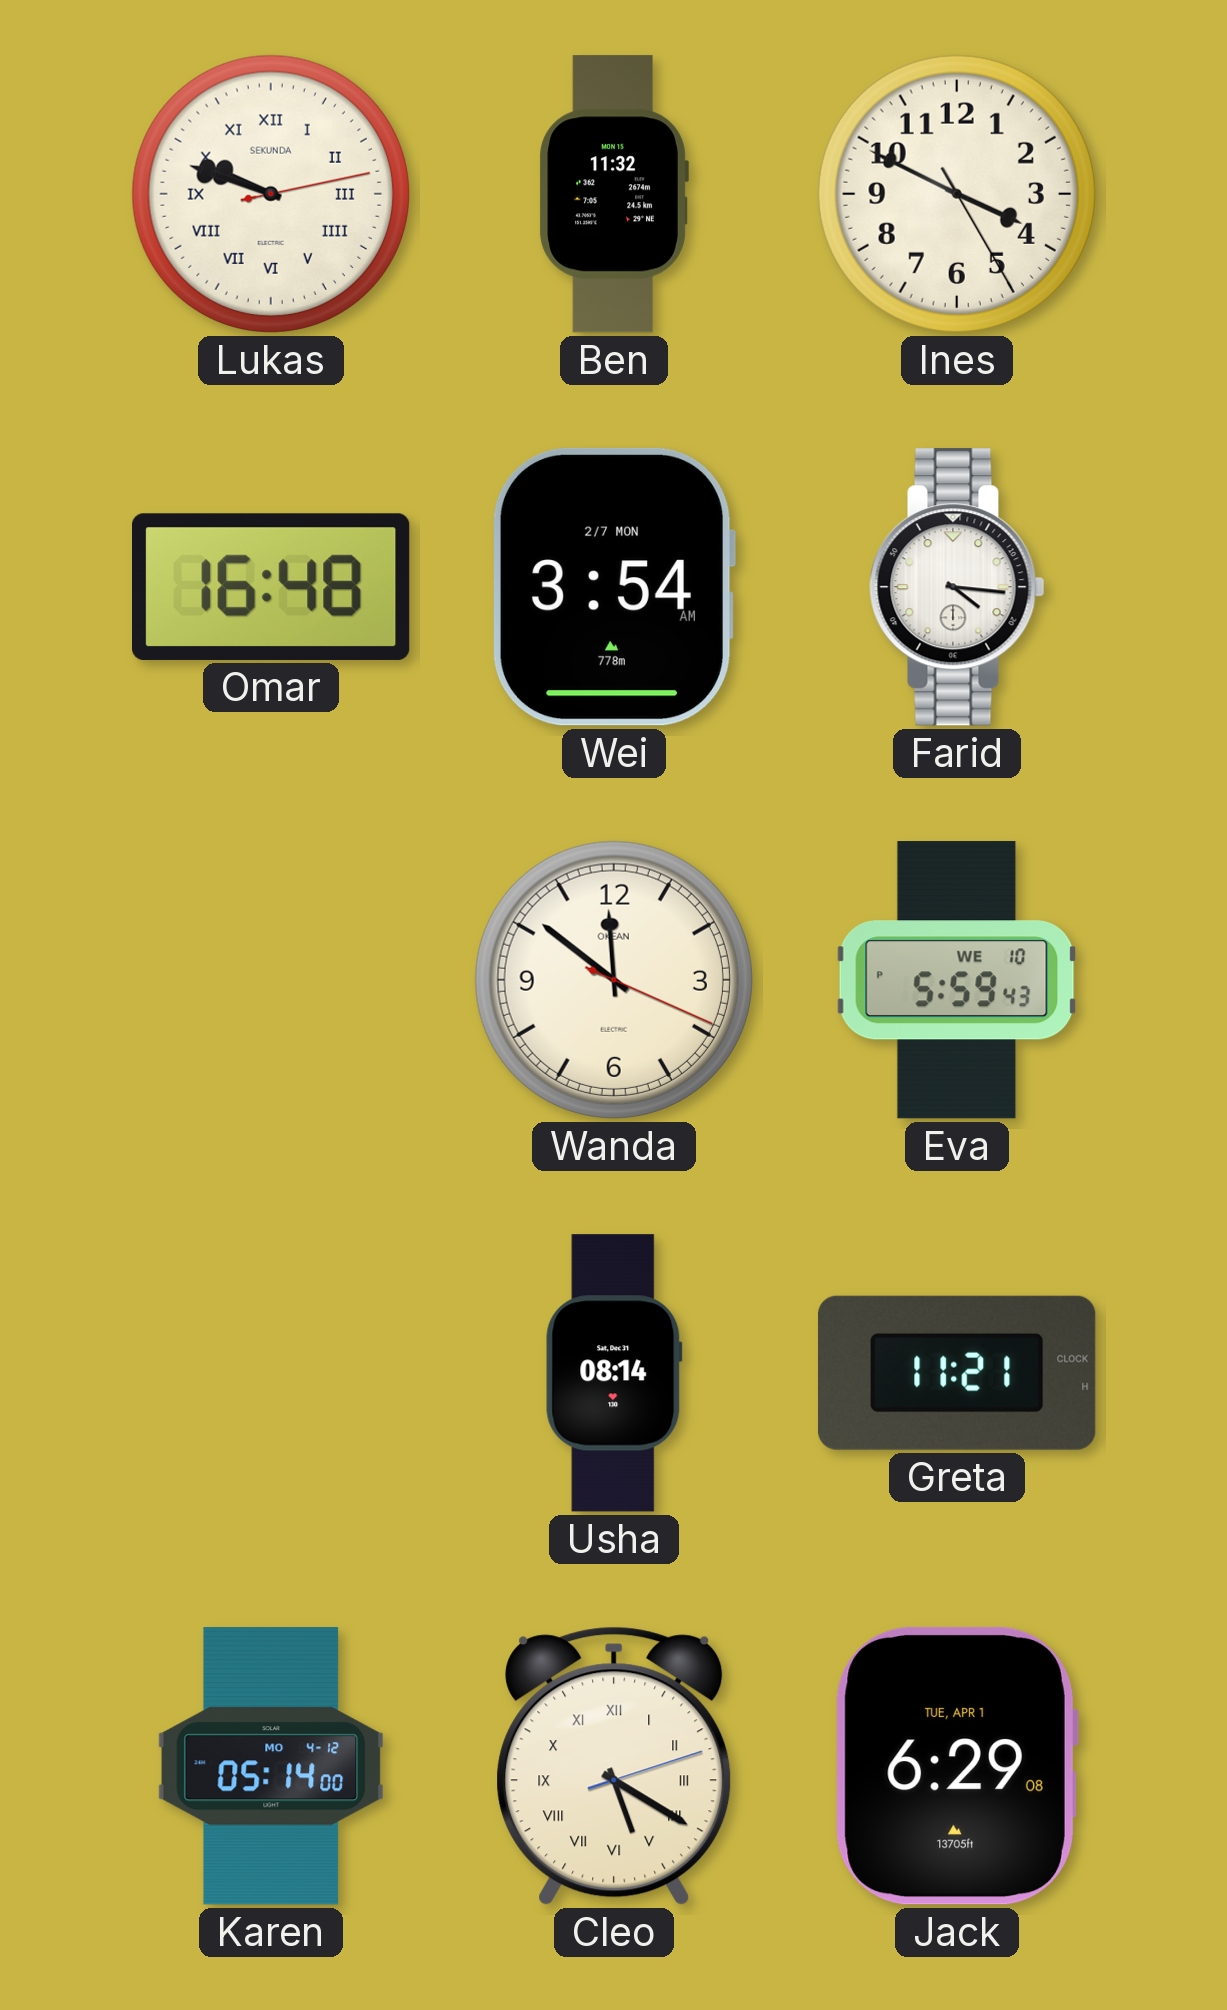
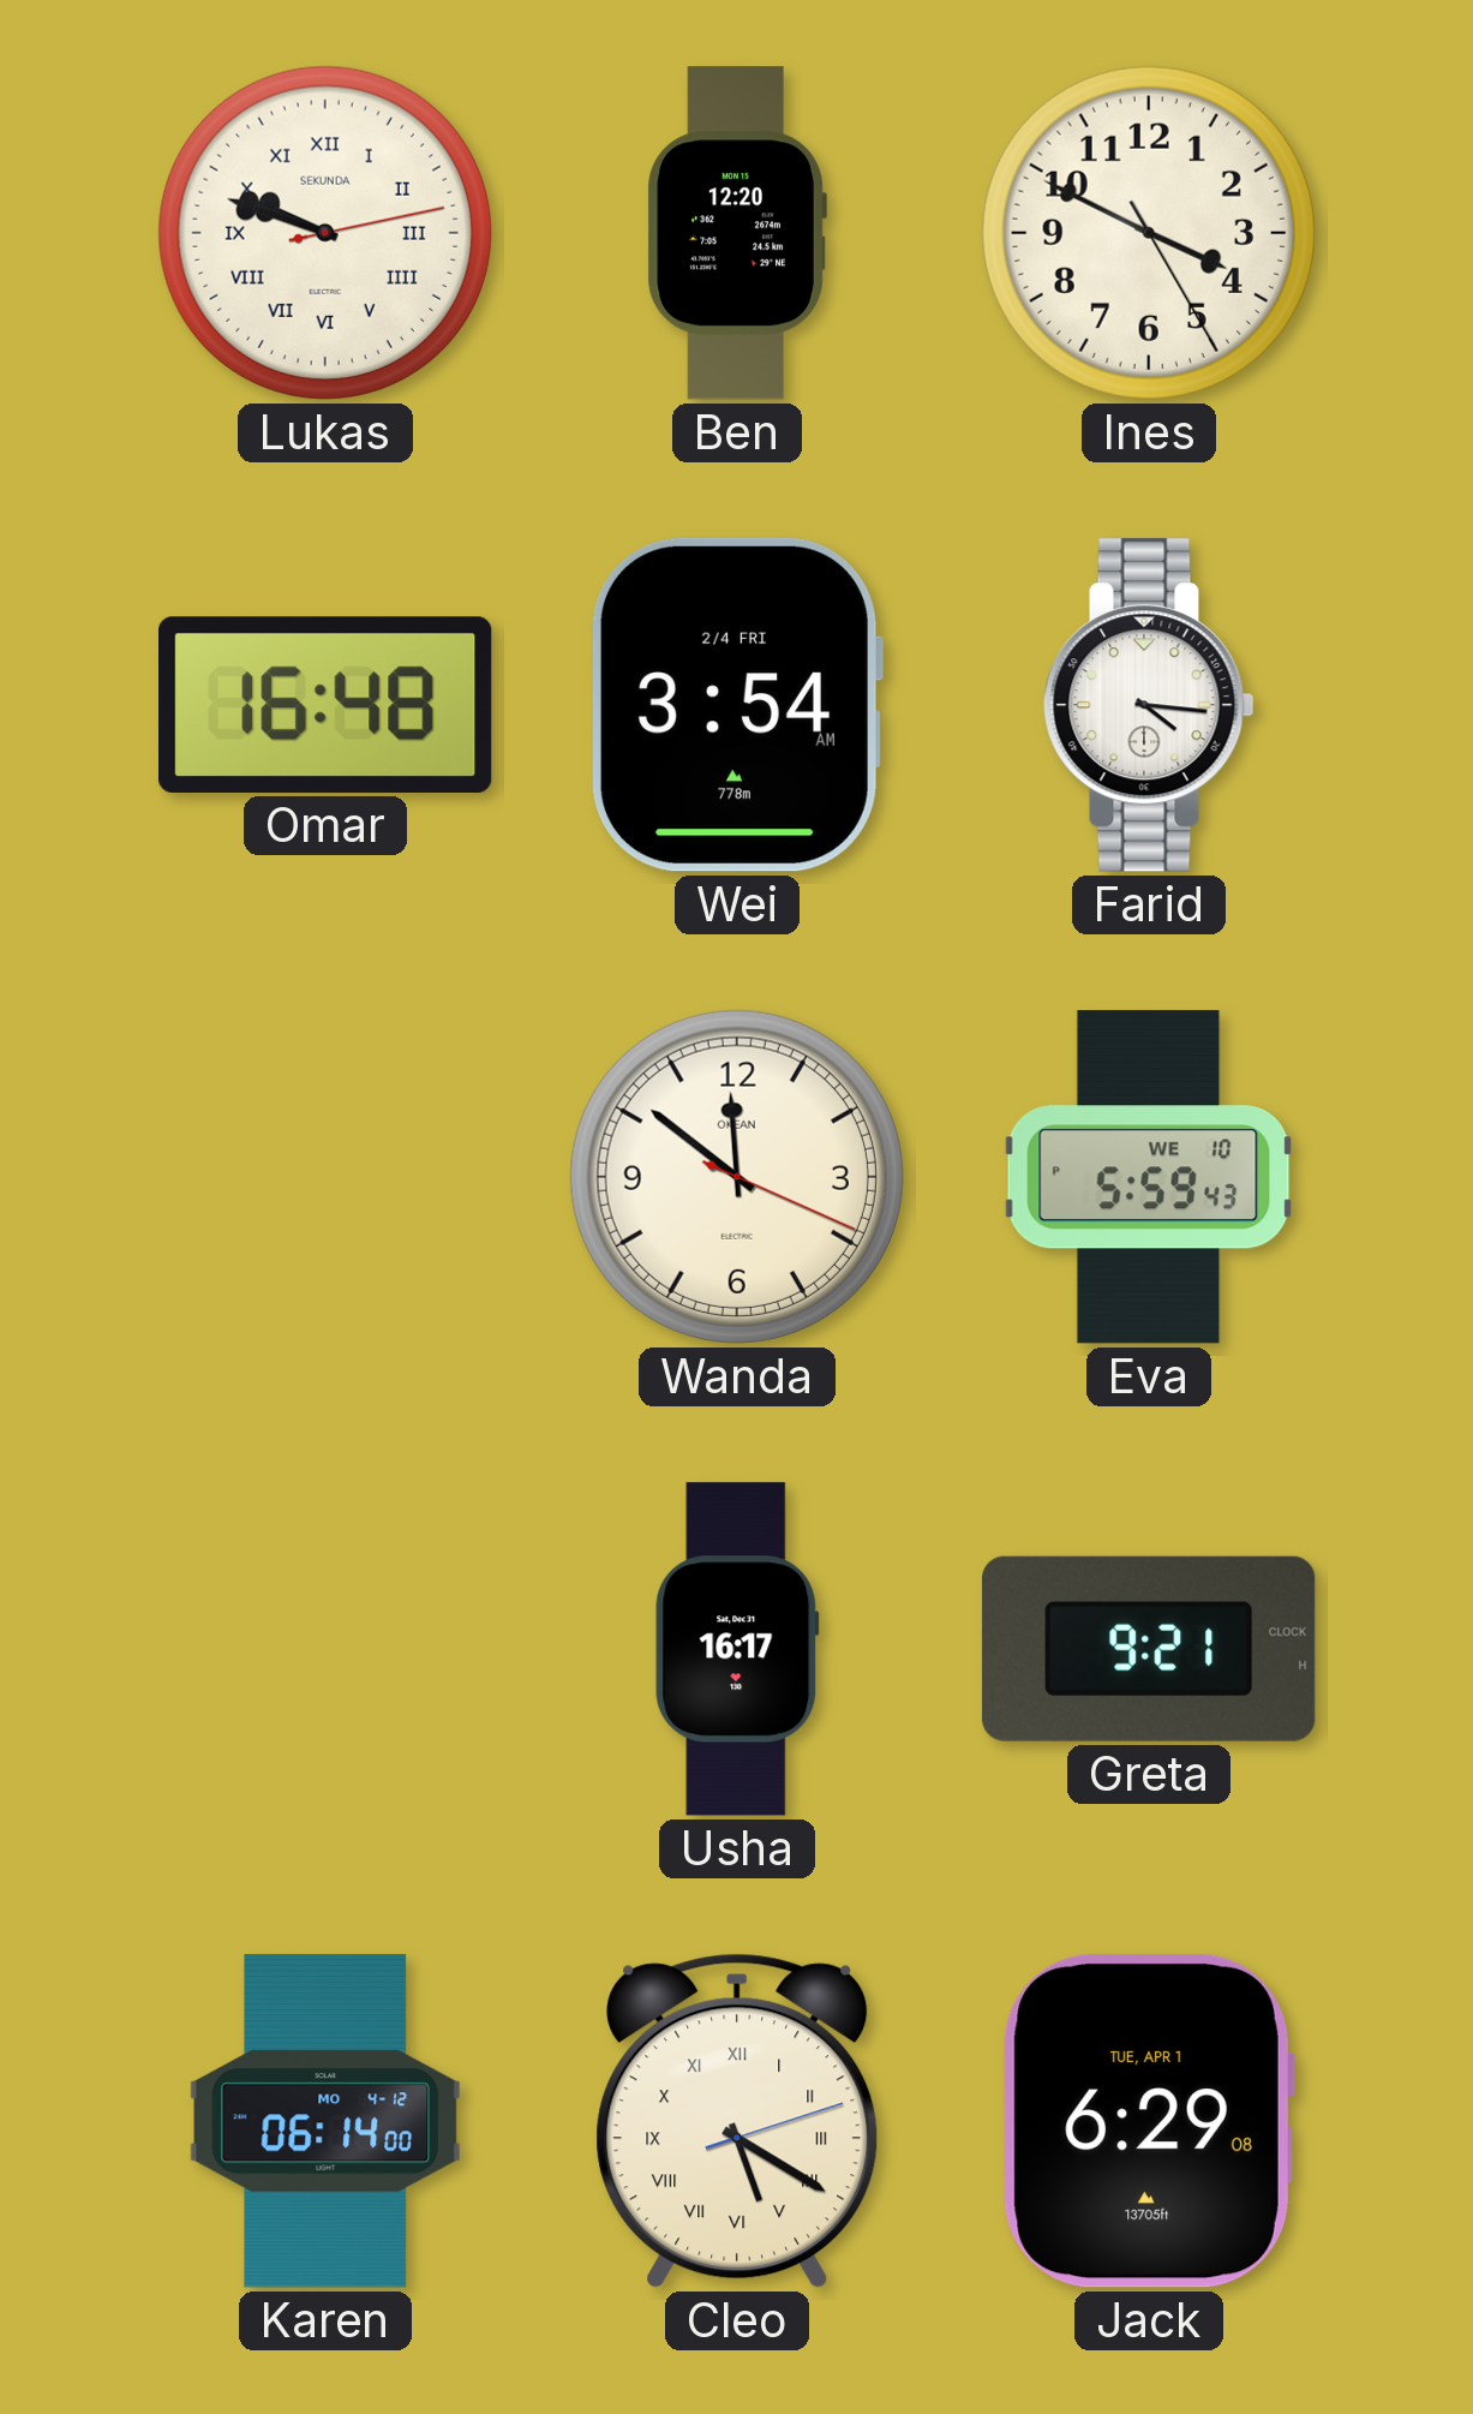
Ben: 11:32 -> 12:20 (737, 233)
Wei date: 2/7 MON -> 2/4 FRI (736, 705)
Usha: 08:14 -> 16:17 (737, 1649)
Greta: 11:21 -> 9:21 (1149, 1649)
Karen: 05:14 -> 06:14 (324, 2121)
